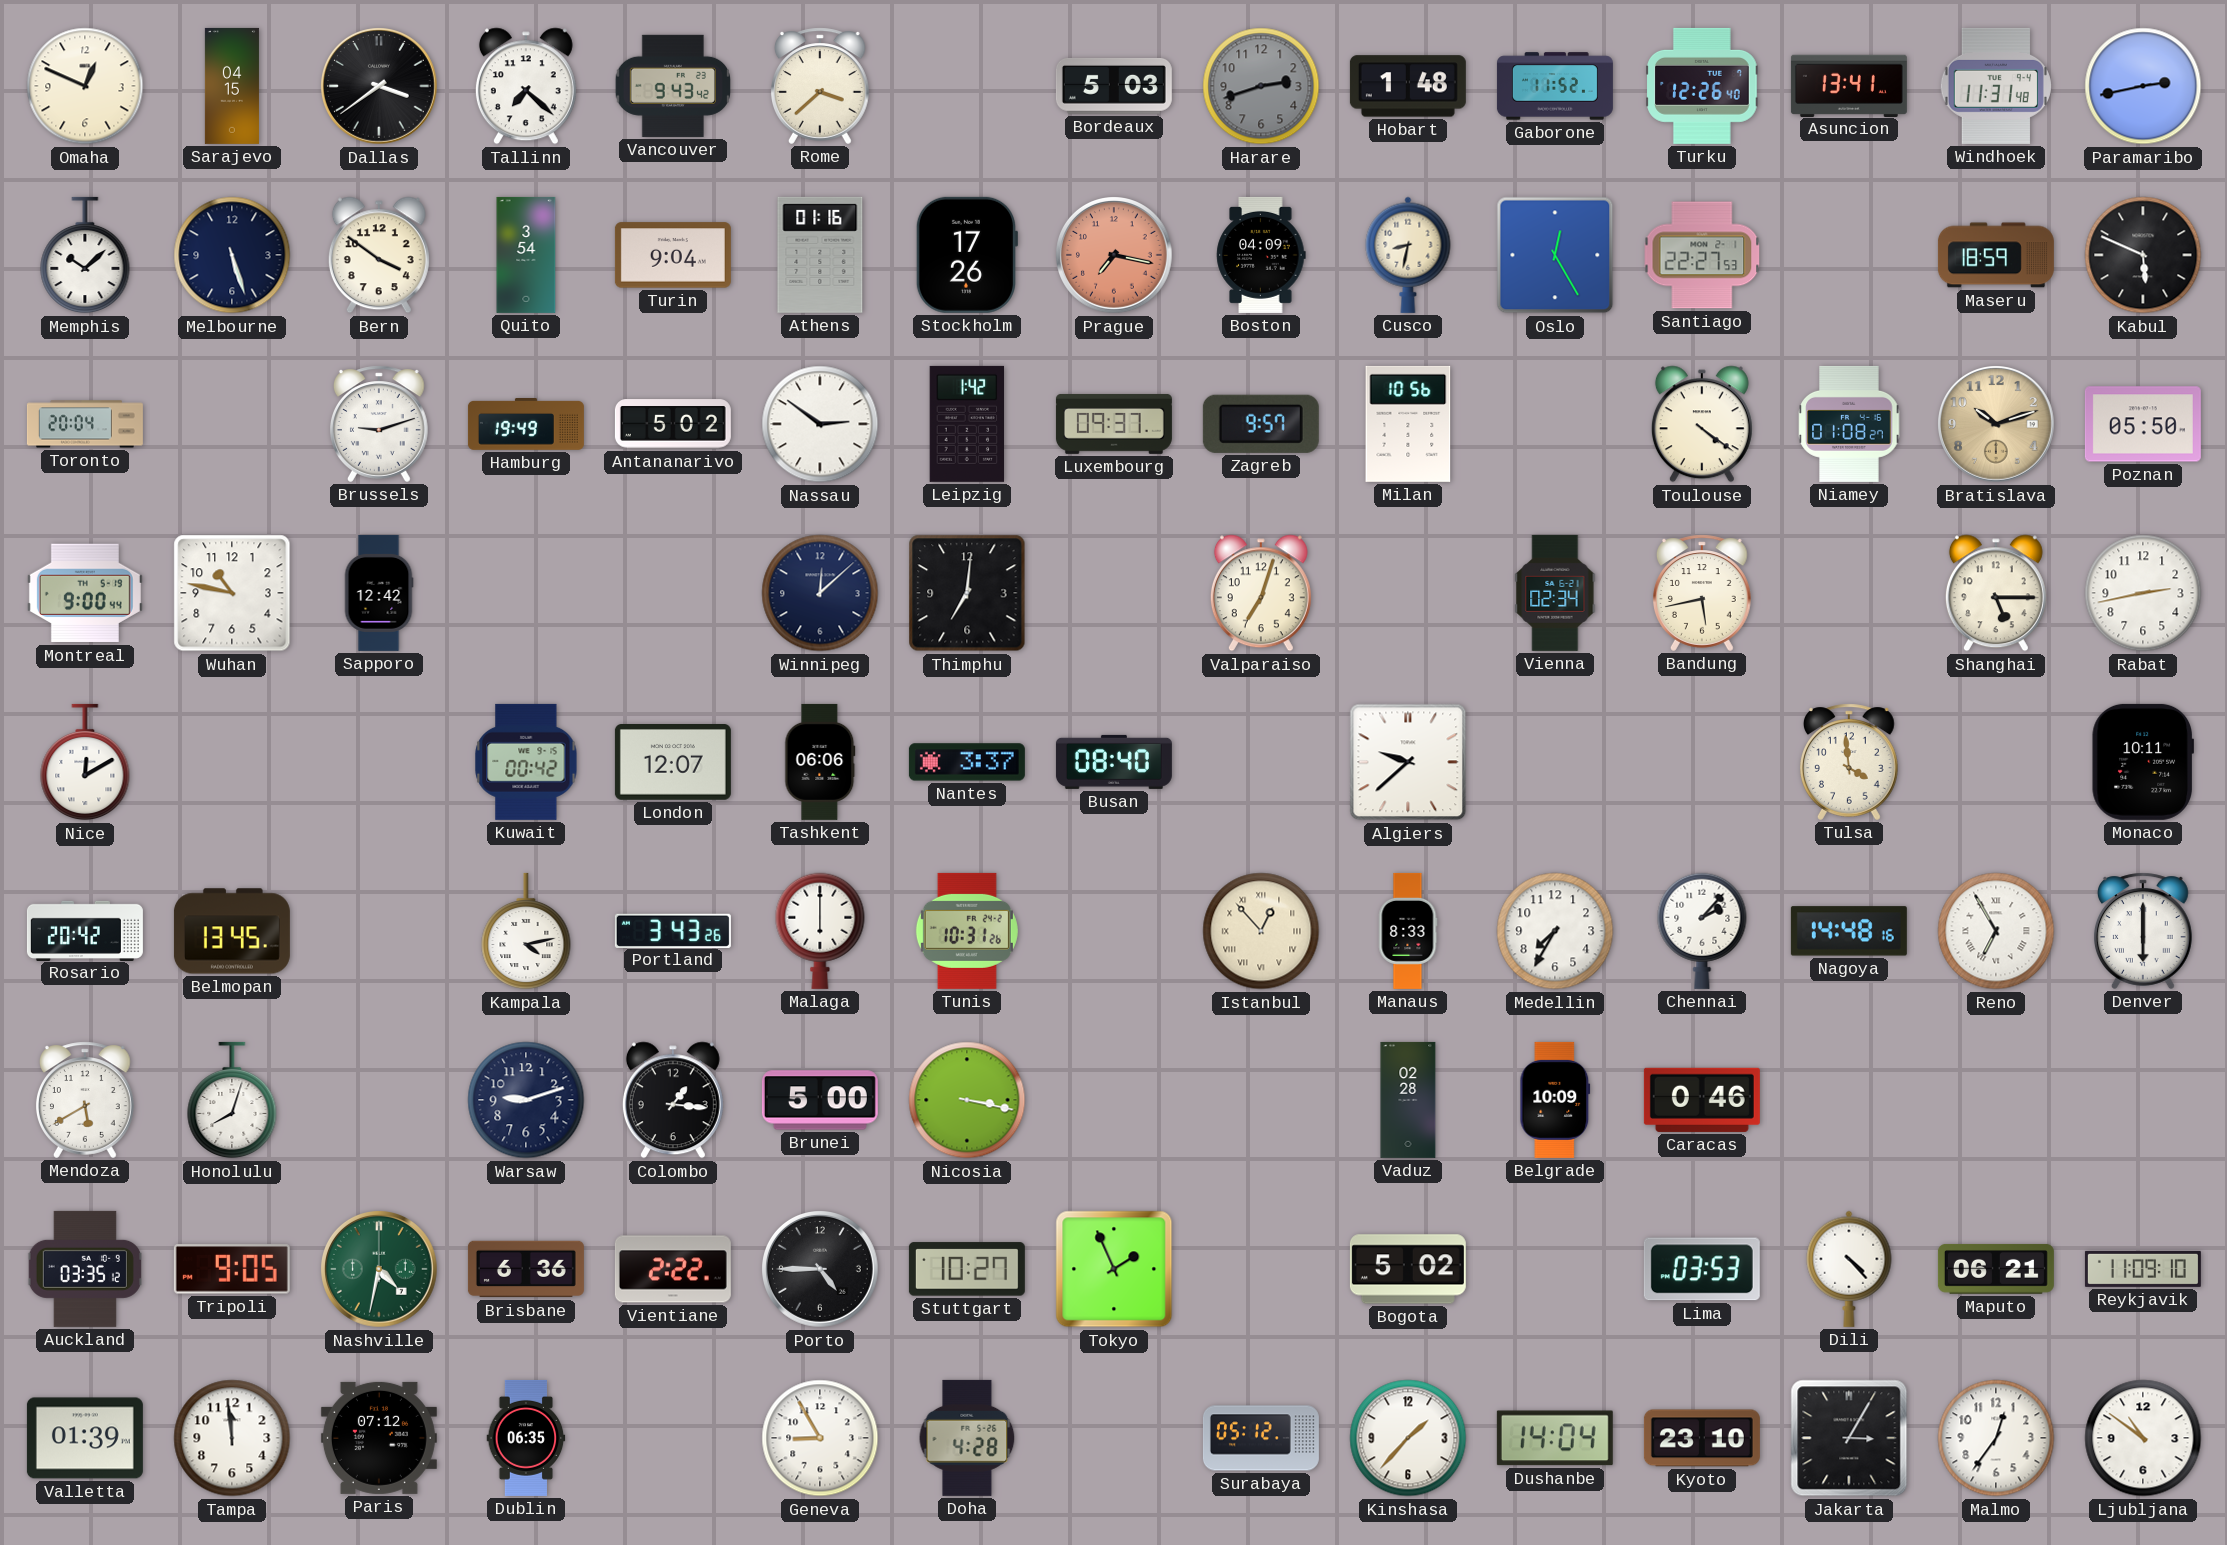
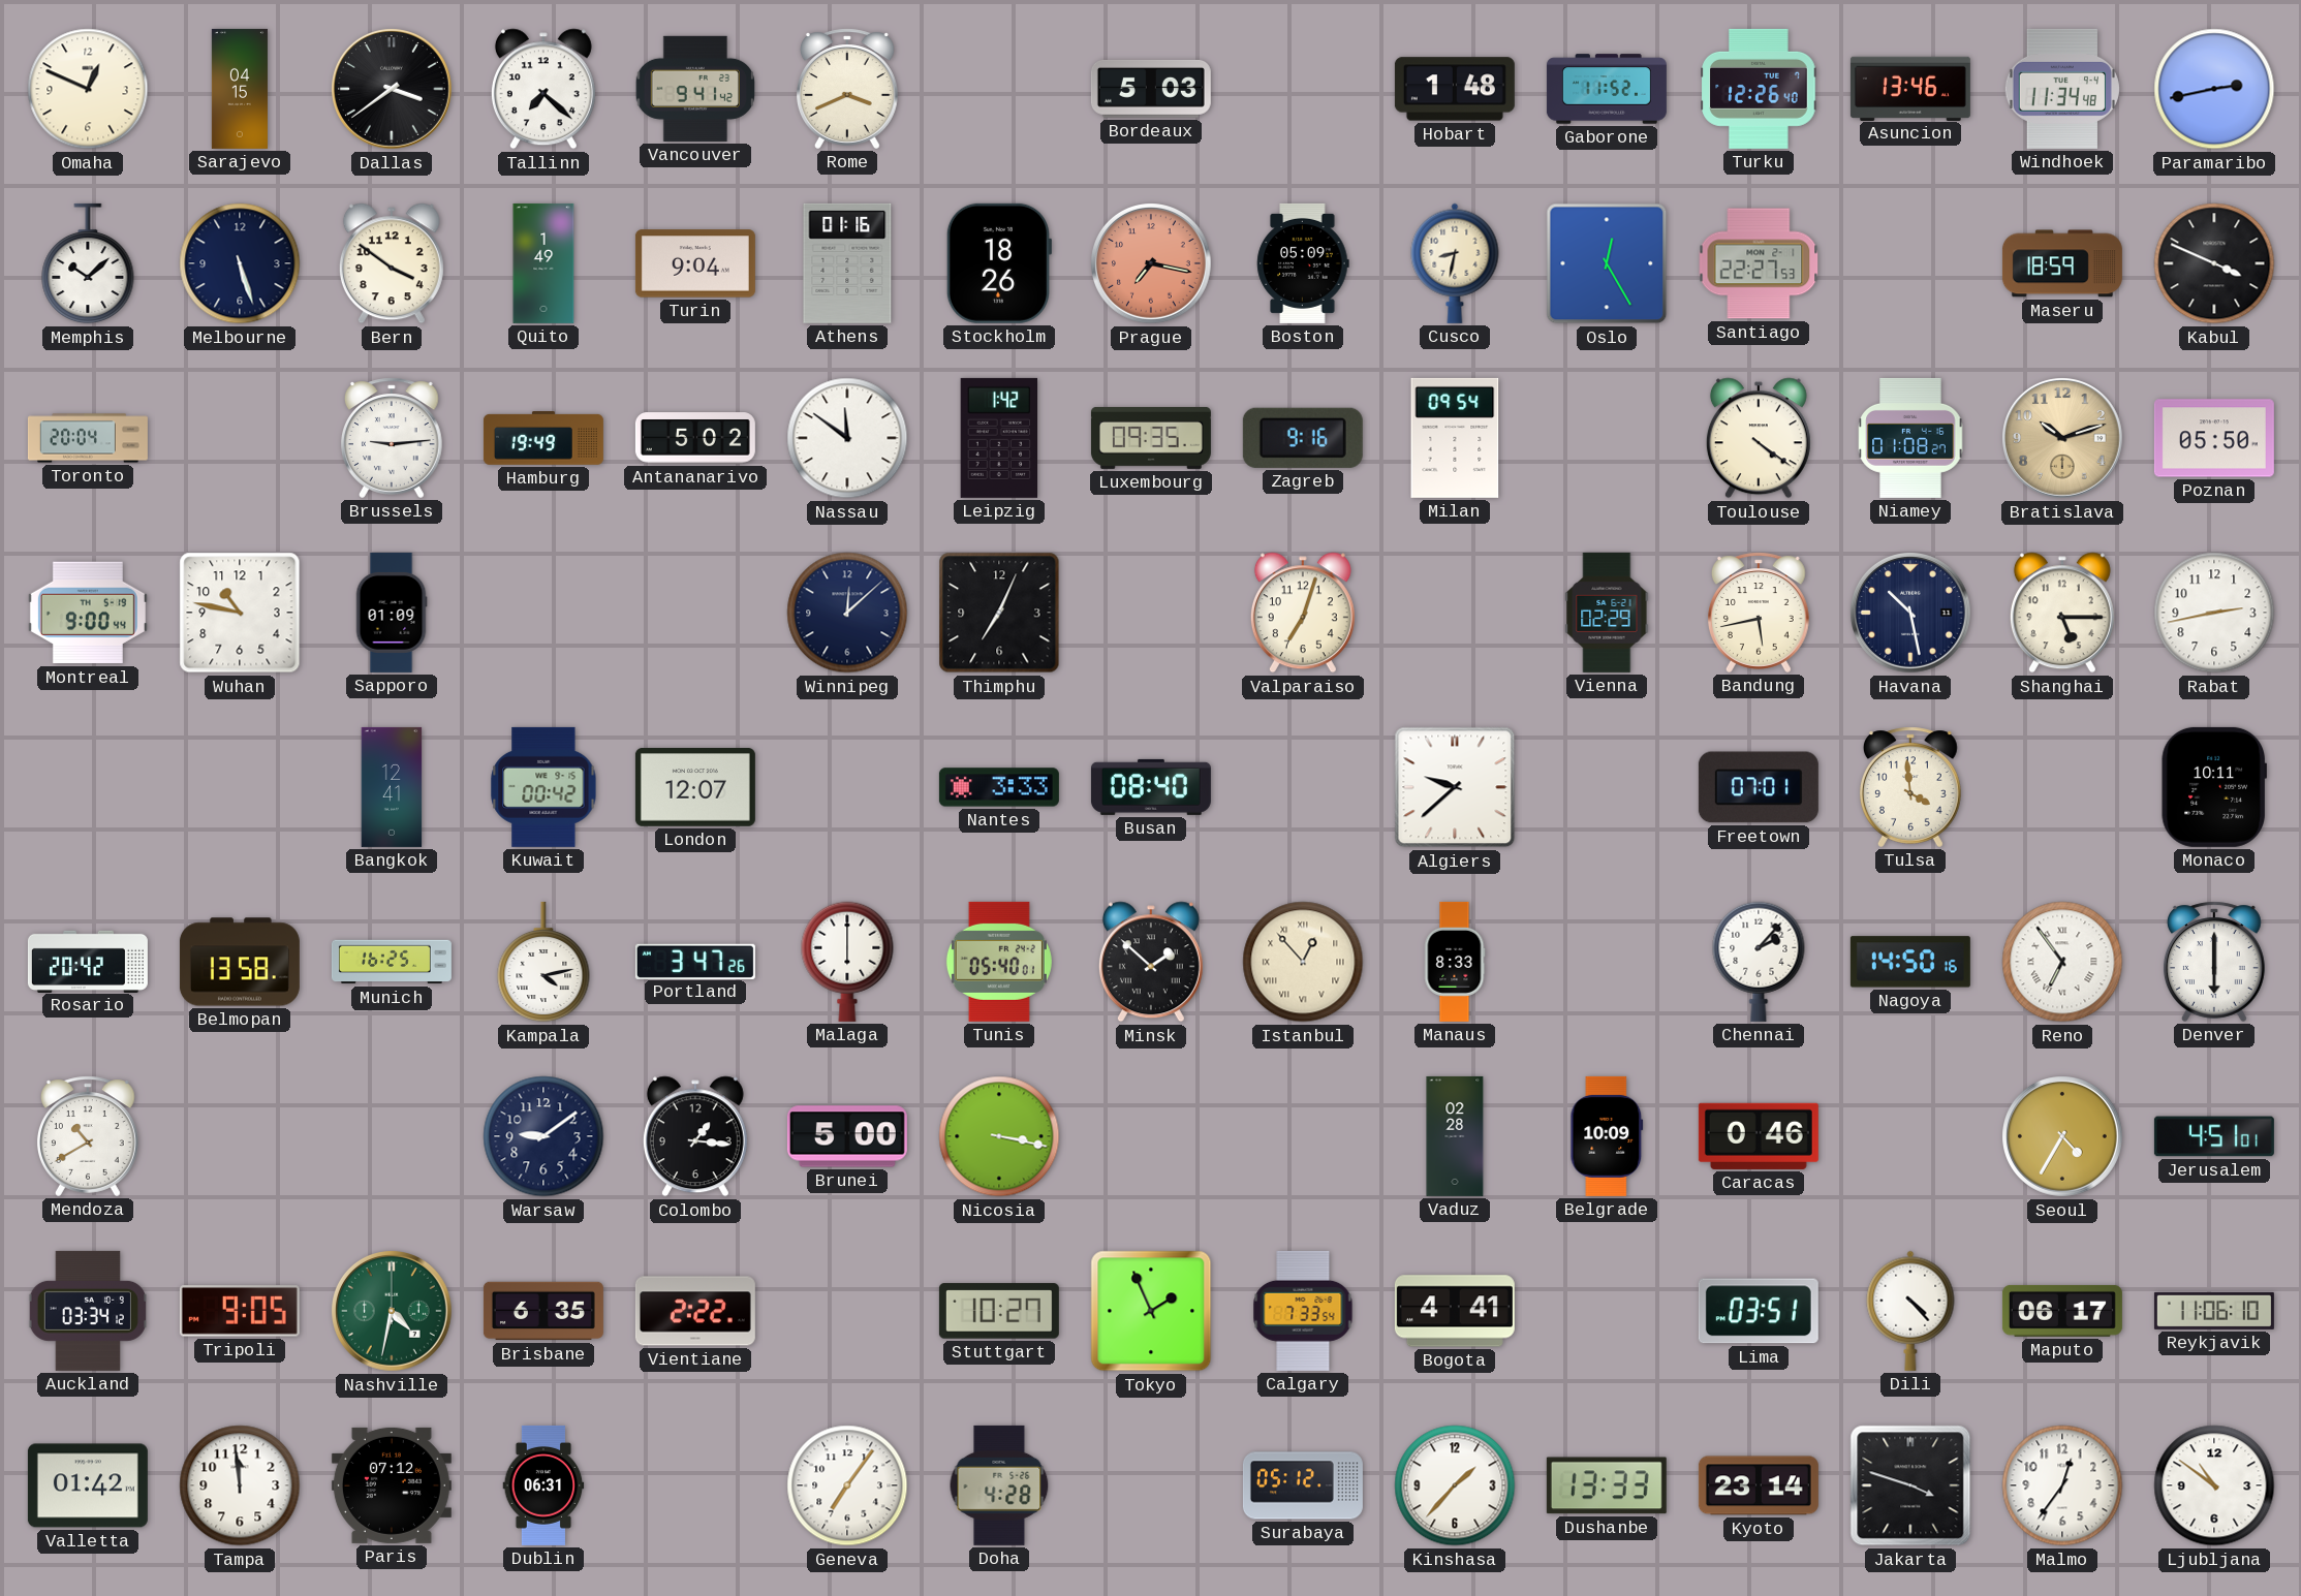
Vancouver: 9:43 -> 9:41 (694, 89)
Rome: 3:38 -> 3:41 (847, 89)
Harare: 2:42 -> none (1261, 86)
Asuncion: 13:41 -> 13:46 (1910, 88)
Windhoek: 11:31 -> 11:34 (2062, 89)
Quito: 3:54 -> 1:49 (543, 263)
Stockholm: 17:26 -> 18:26 (998, 263)
Boston: 04:09 -> 05:09 (1303, 263)
Kabul: 5:49 -> 3:49 (2214, 263)
Brussels: 9:12 -> 9:14 (392, 438)
Nassau: 2:51 -> 11:51 (847, 438)
Luxembourg: 09:37 -> 09:35 (1151, 438)
Zagreb: 9:57 -> 9:16 (1303, 438)
Milan: 10:56 -> 09:54 (1455, 438)
Sapporo: 12:42 -> 01:09 (392, 613)
Thimphu: 7:01 -> 7:04 (999, 613)
Vienna: 02:34 -> 02:29 (1607, 613)
Havana: none -> 10:28 (1911, 614)
Nice: 12:10 -> none (85, 762)
Bangkok: none -> 12:41 (392, 787)
Tashkent: 06:06 -> none (820, 762)
Nantes: 3:37 -> 3:33 (999, 787)
Freetown: none -> 07:01 (1759, 787)
Belmopan: 13:45 -> 13:58 (240, 962)
Munich: none -> 16:25 (392, 962)
Portland: 3:43 -> 3:47 (695, 961)
Tunis: 10:31 -> 05:40 (999, 962)
Minsk: none -> 1:52 (1151, 962)
Medellin: 7:35 -> none (1555, 931)
Nagoya: 14:48 -> 14:50 (1910, 962)
Reno: 6:55 -> 6:54 (2062, 962)
Mendoza: 5:40 -> 10:40 (88, 1136)
Honolulu: 8:03 -> none (232, 1100)
Warsaw: 9:12 -> 9:09 (543, 1136)
Seoul: none -> 4:35 (2063, 1137)
Jerusalem: none -> 4:51 (2214, 1136)
Auckland: 03:35 -> 03:34 (88, 1311)
Brisbane: 6:36 -> 6:35 (543, 1311)
Porto: 4:45 -> none (821, 1270)
Calgary: none -> 7:33 (1303, 1311)
Bogota: 5:02 -> 4:41 (1455, 1311)
Lima: 03:53 -> 03:51 (1759, 1311)
Maputo: 06:21 -> 06:17 (2062, 1311)
Reykjavik: 11:09 -> 11:06 (2214, 1311)
Valletta: 01:39 -> 01:42 (88, 1485)
Dublin: 06:35 -> 06:31 (543, 1485)
Geneva: 8:55 -> 7:06 (847, 1485)
Dushanbe: 14:04 -> 13:33 (1607, 1485)
Kyoto: 23:10 -> 23:14 (1759, 1485)
Jakarta: 3:05 -> 3:48 (1910, 1485)
